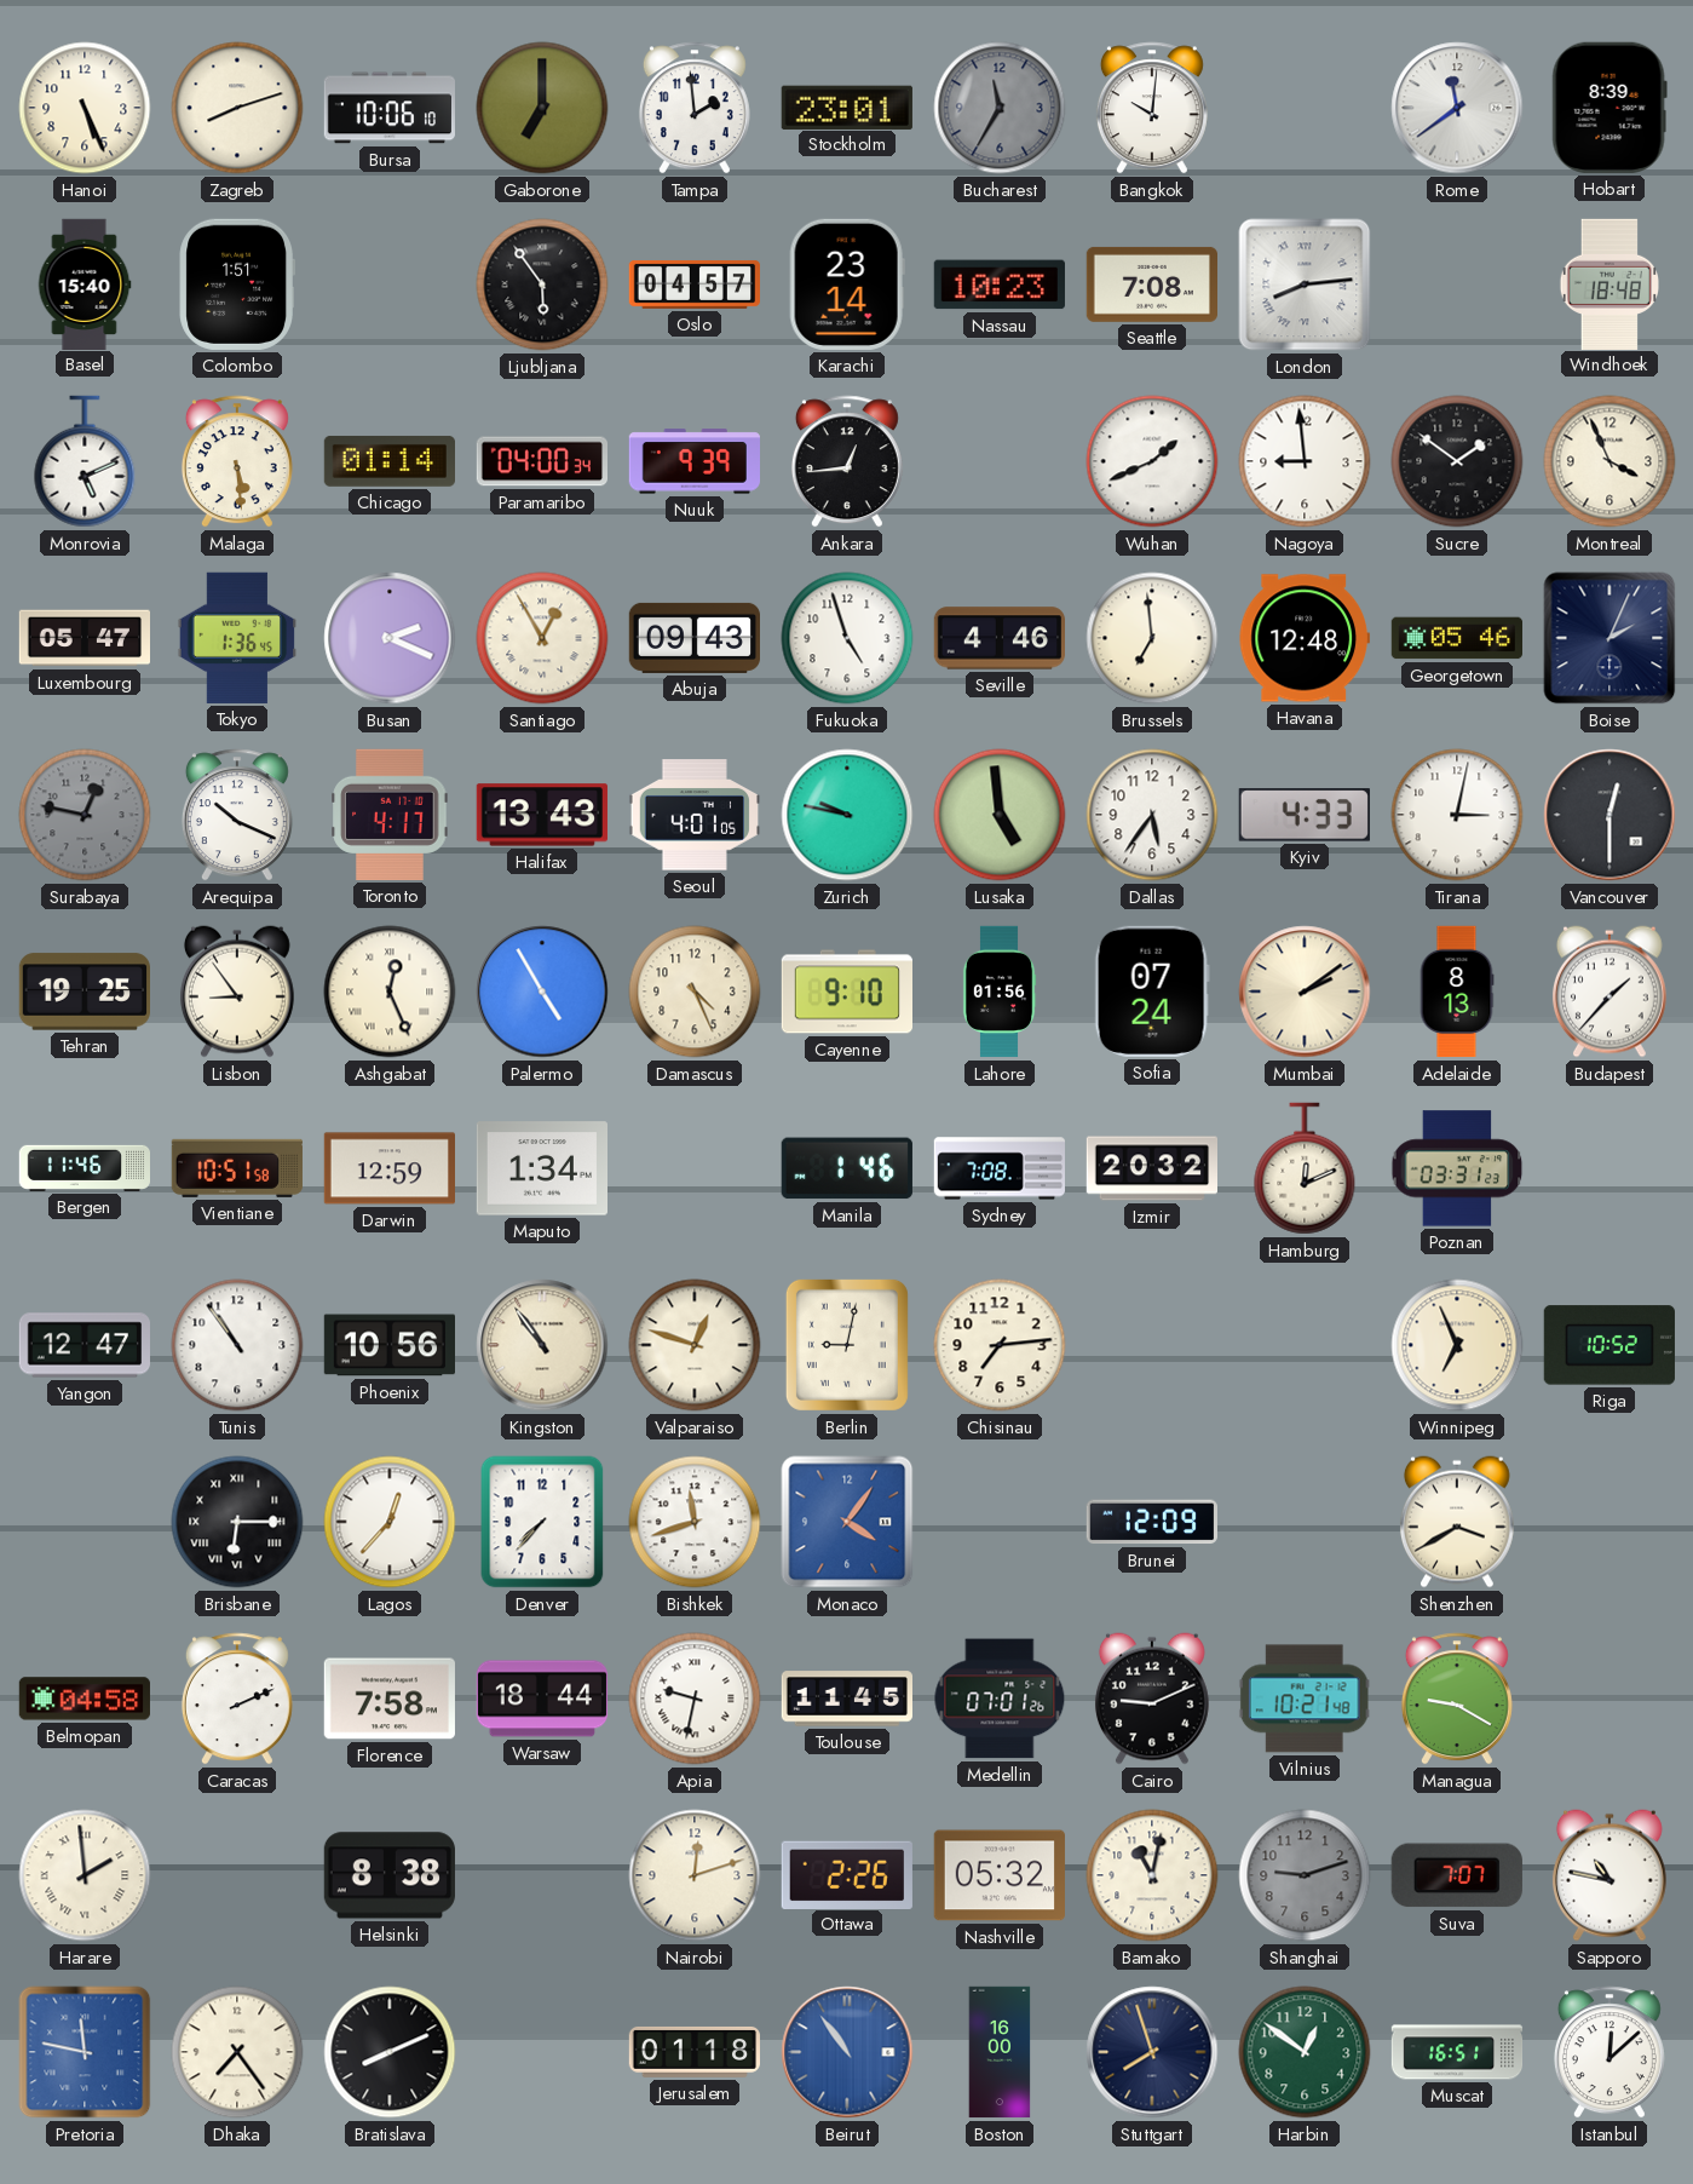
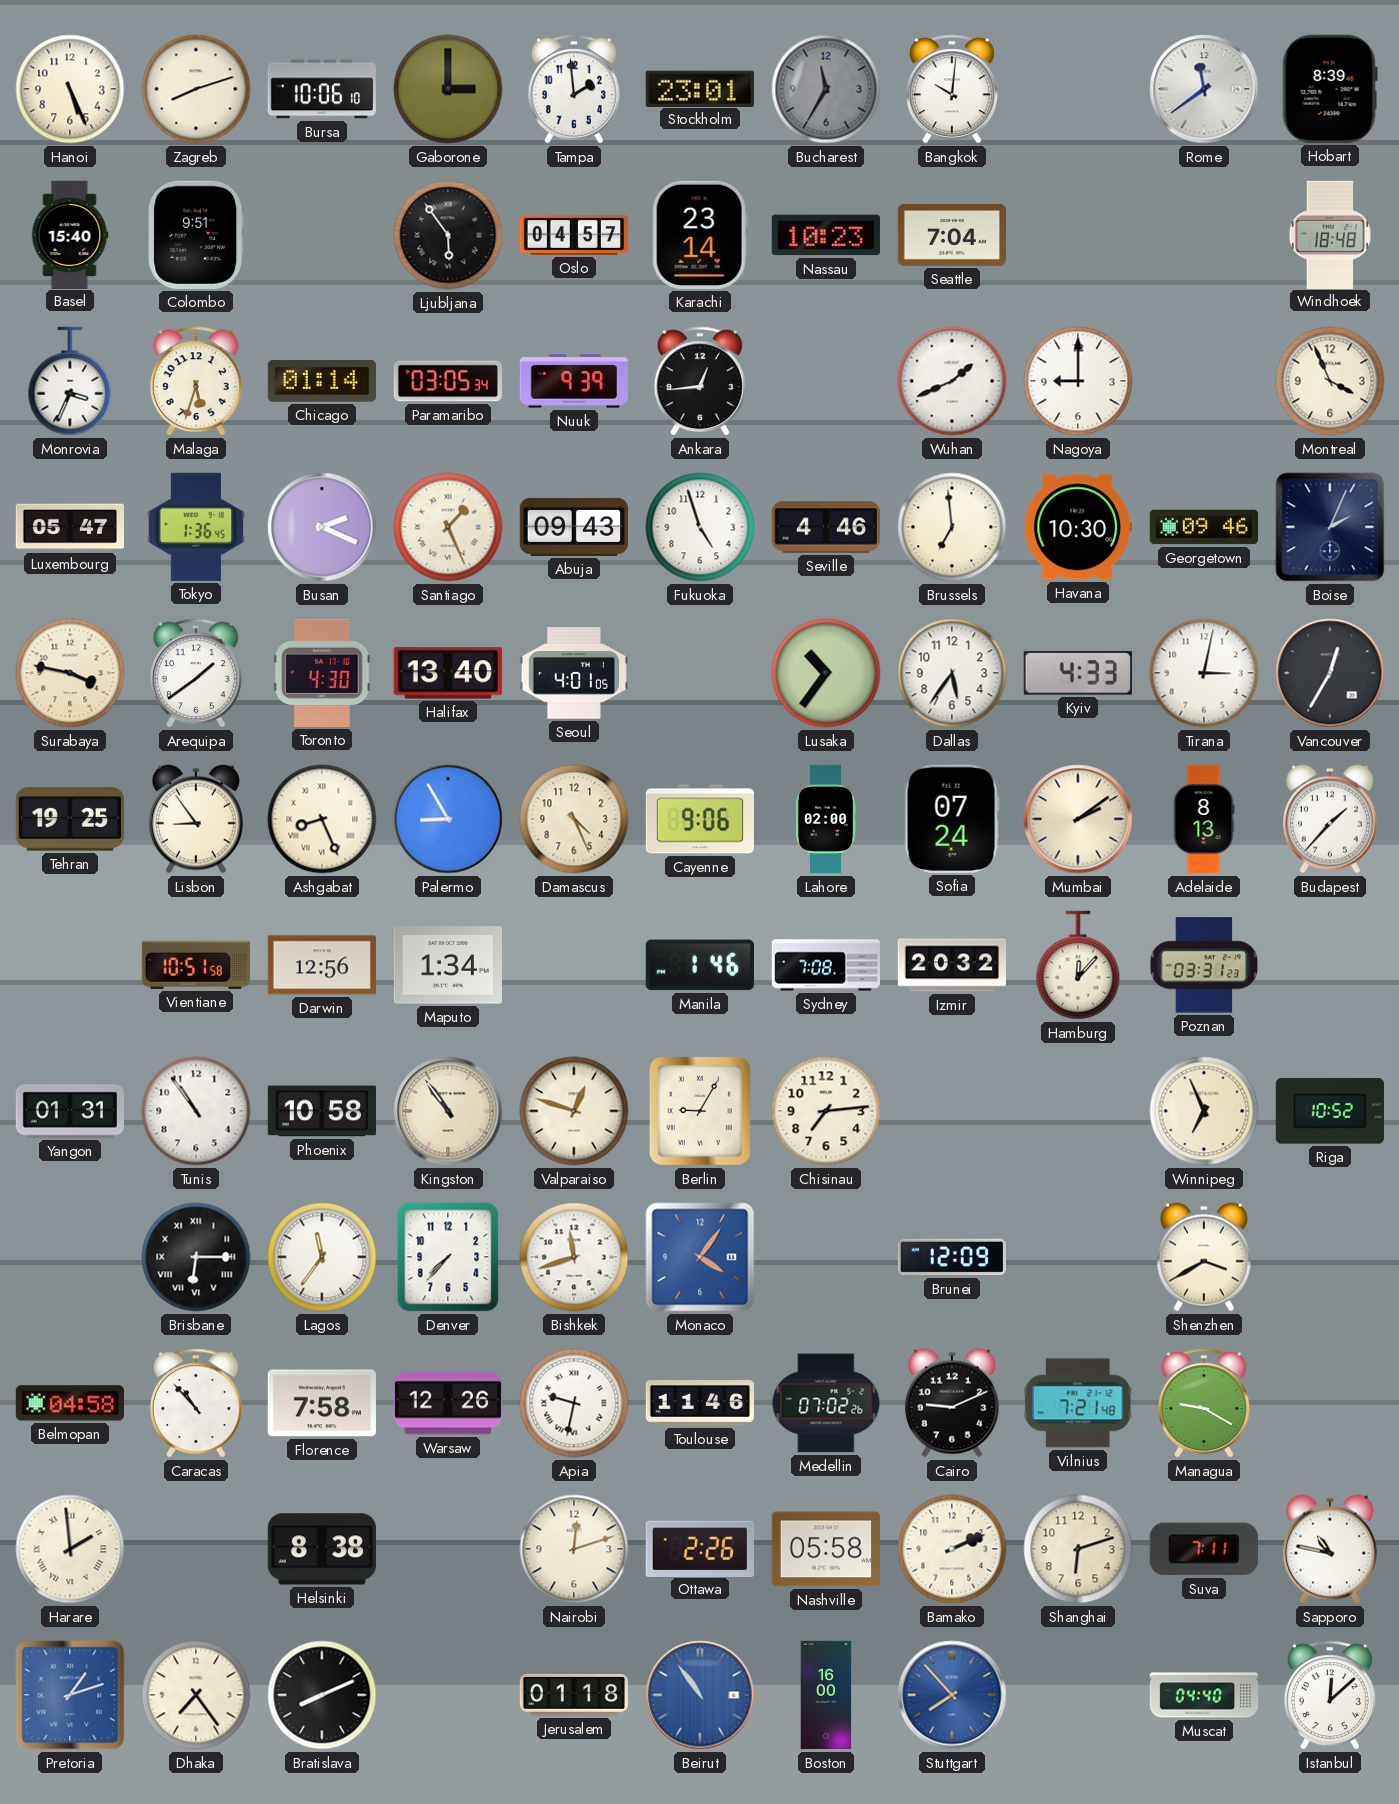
Gaborone: 7:00 -> 3:00 (448, 89)
Colombo: 1:51 -> 9:51 (195, 235)
Seattle: 7:08 -> 7:04 (951, 235)
London: 8:14 -> none (1305, 285)
Monrovia: 5:11 -> 3:34 (70, 381)
Malaga: 5:29 -> 5:33 (196, 381)
Paramaribo: 04:00 -> 03:05 (447, 381)
Nagoya: 8:59 -> 9:00 (1078, 381)
Sucre: 1:51 -> none (1457, 461)
Santiago: 12:55 -> 1:26 (448, 527)
Havana: 12:48 -> 10:30 (1078, 527)
Georgetown: 05:46 -> 09:46 (1203, 527)
Surabaya: 12:47 -> 3:47 (70, 673)
Surabaya dial: grey -> cream (70, 673)
Arequipa: 10:19 -> 1:39 (196, 673)
Toronto: 4:17 -> 4:30 (322, 673)
Halifax: 13:43 -> 13:40 (448, 673)
Zurich: 9:47 -> none (847, 815)
Lusaka: 4:59 -> 10:36 (826, 673)
Vancouver: 12:30 -> 12:35 (1330, 673)
Ashgabat: 12:26 -> 8:26 (322, 819)
Palermo: 4:55 -> 8:55 (448, 819)
Cayenne: 9:10 -> 9:06 (699, 819)
Lahore: 01:56 -> 02:00 (826, 819)
Bergen: 11:46 -> none (85, 1168)
Darwin: 12:59 -> 12:56 (321, 965)
Hamburg: 12:11 -> 12:07 (1078, 965)
Yangon: 12:47 -> 01:31 (69, 1111)
Phoenix: 10:56 -> 10:58 (321, 1111)
Berlin: 9:02 -> 9:05 (700, 1111)
Lagos: 12:37 -> 11:36 (322, 1257)
Caracas: 2:11 -> 10:53 (196, 1403)
Warsaw: 18:44 -> 12:26 (447, 1403)
Toulouse: 11:45 -> 11:46 (699, 1403)
Medellin: 07:01 -> 07:02 (826, 1403)
Vilnius: 10:21 -> 7:21 (1078, 1403)
Nashville: 05:32 -> 05:58 (826, 1549)
Bamako: 11:02 -> 2:11 (952, 1549)
Shanghai: 9:12 -> 6:12 (1078, 1549)
Shanghai dial: grey -> cream (1078, 1549)
Suva: 7:07 -> 7:11 (1204, 1549)
Pretoria: 11:47 -> 1:12 (70, 1695)
Stuttgart: 7:57 -> 7:53 (952, 1695)
Stuttgart dial: navy -> blue (952, 1695)
Harbin: 12:51 -> none (1305, 2052)
Muscat: 16:51 -> 04:40 (1204, 1695)
